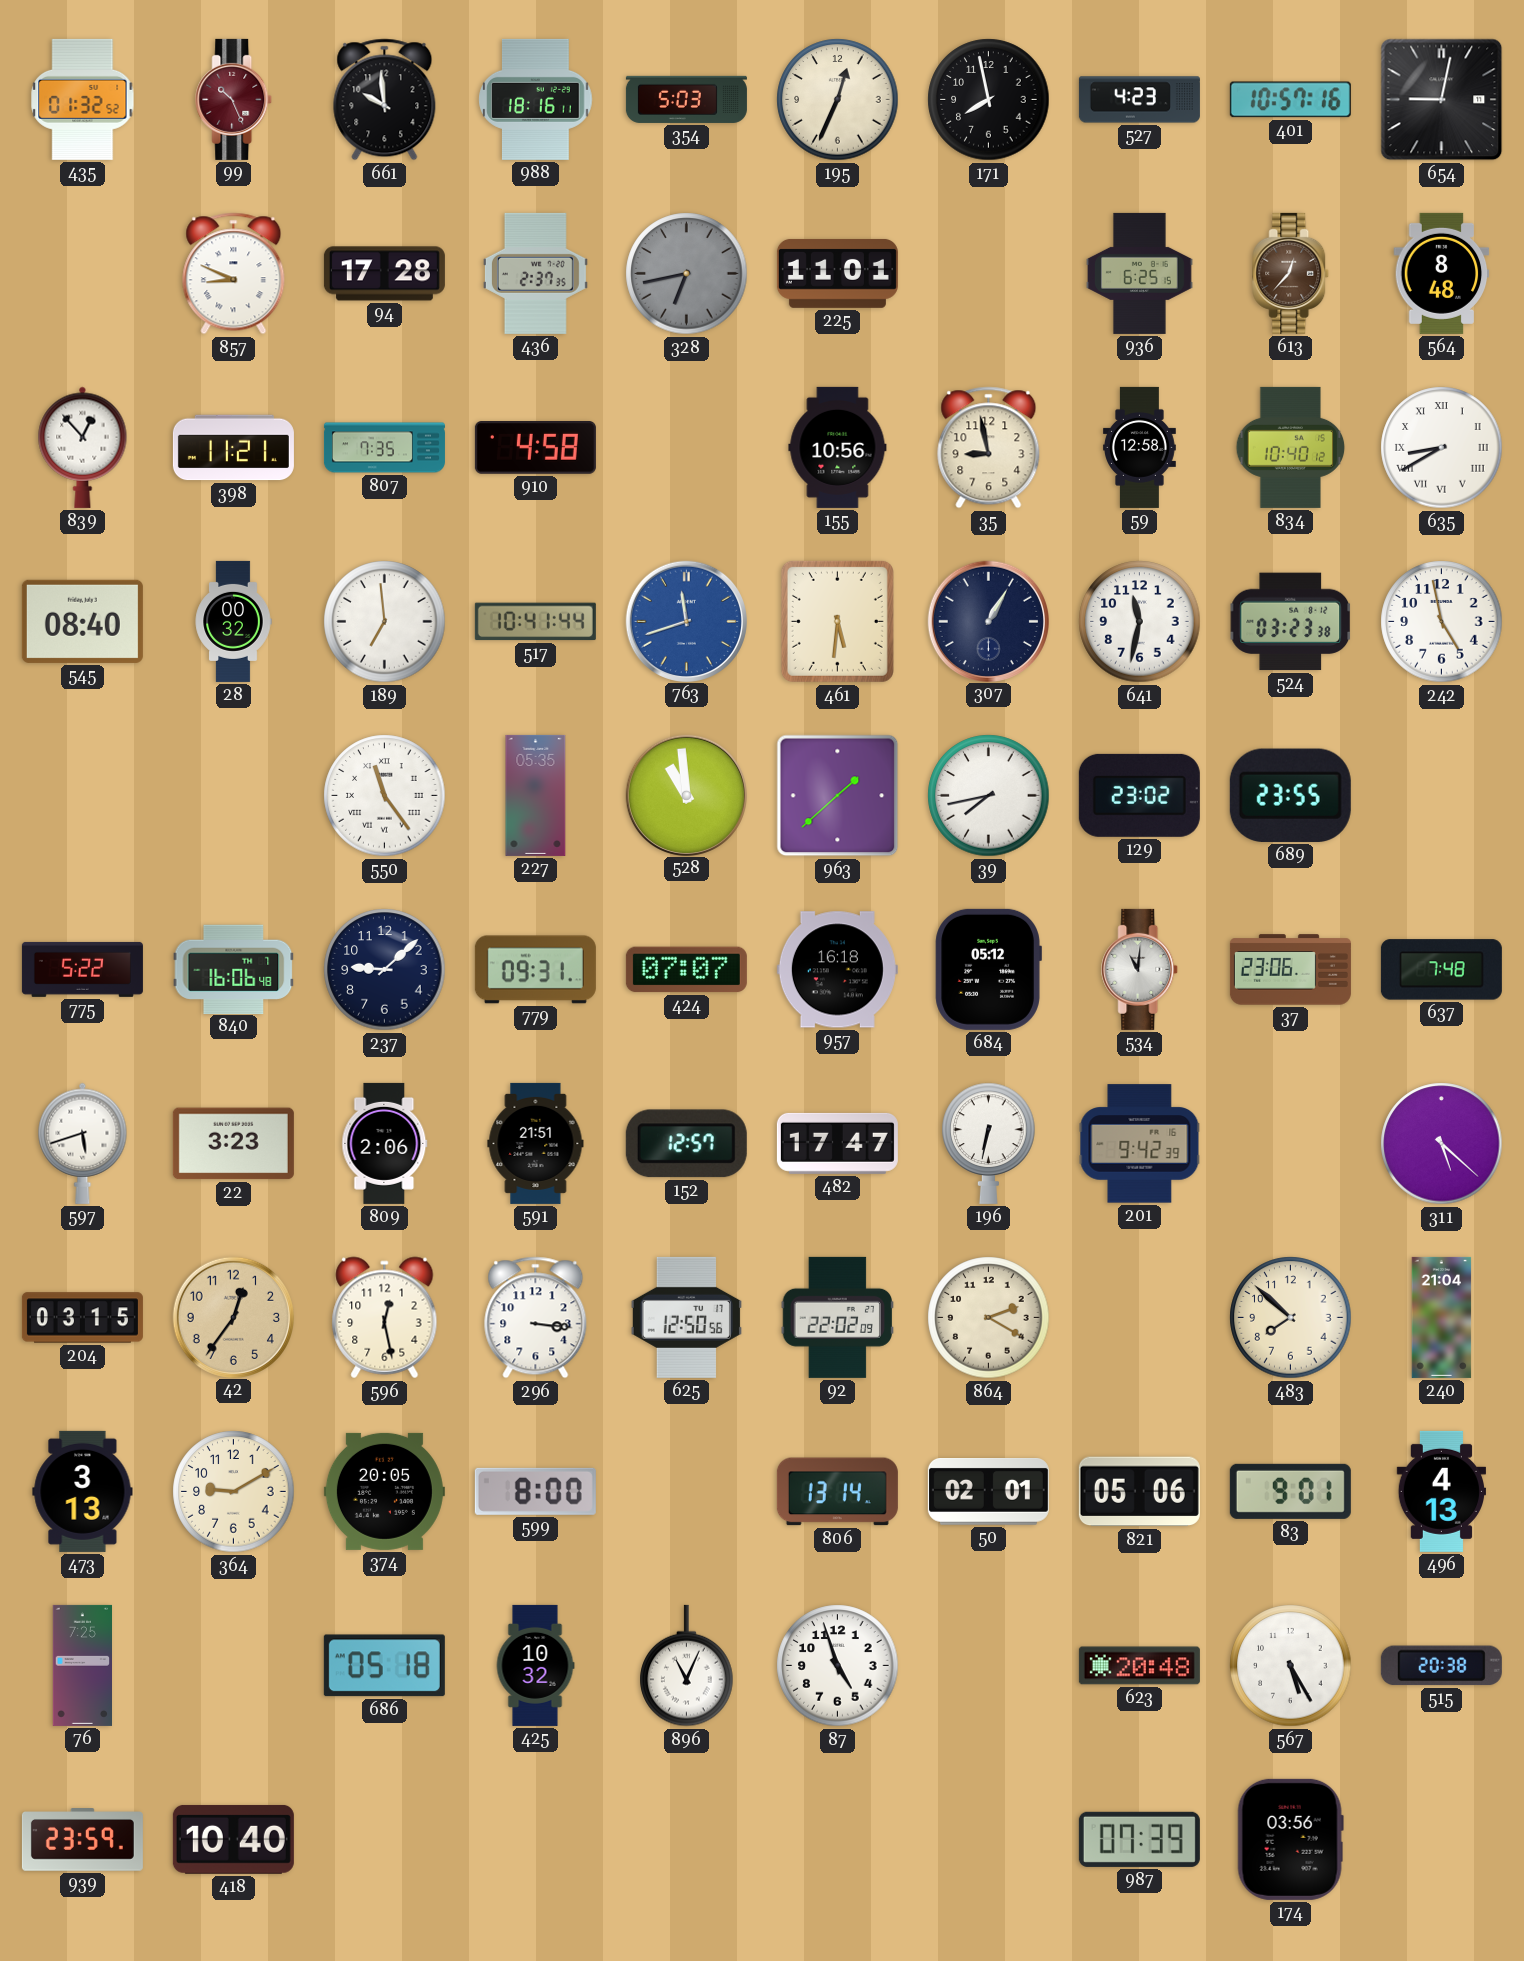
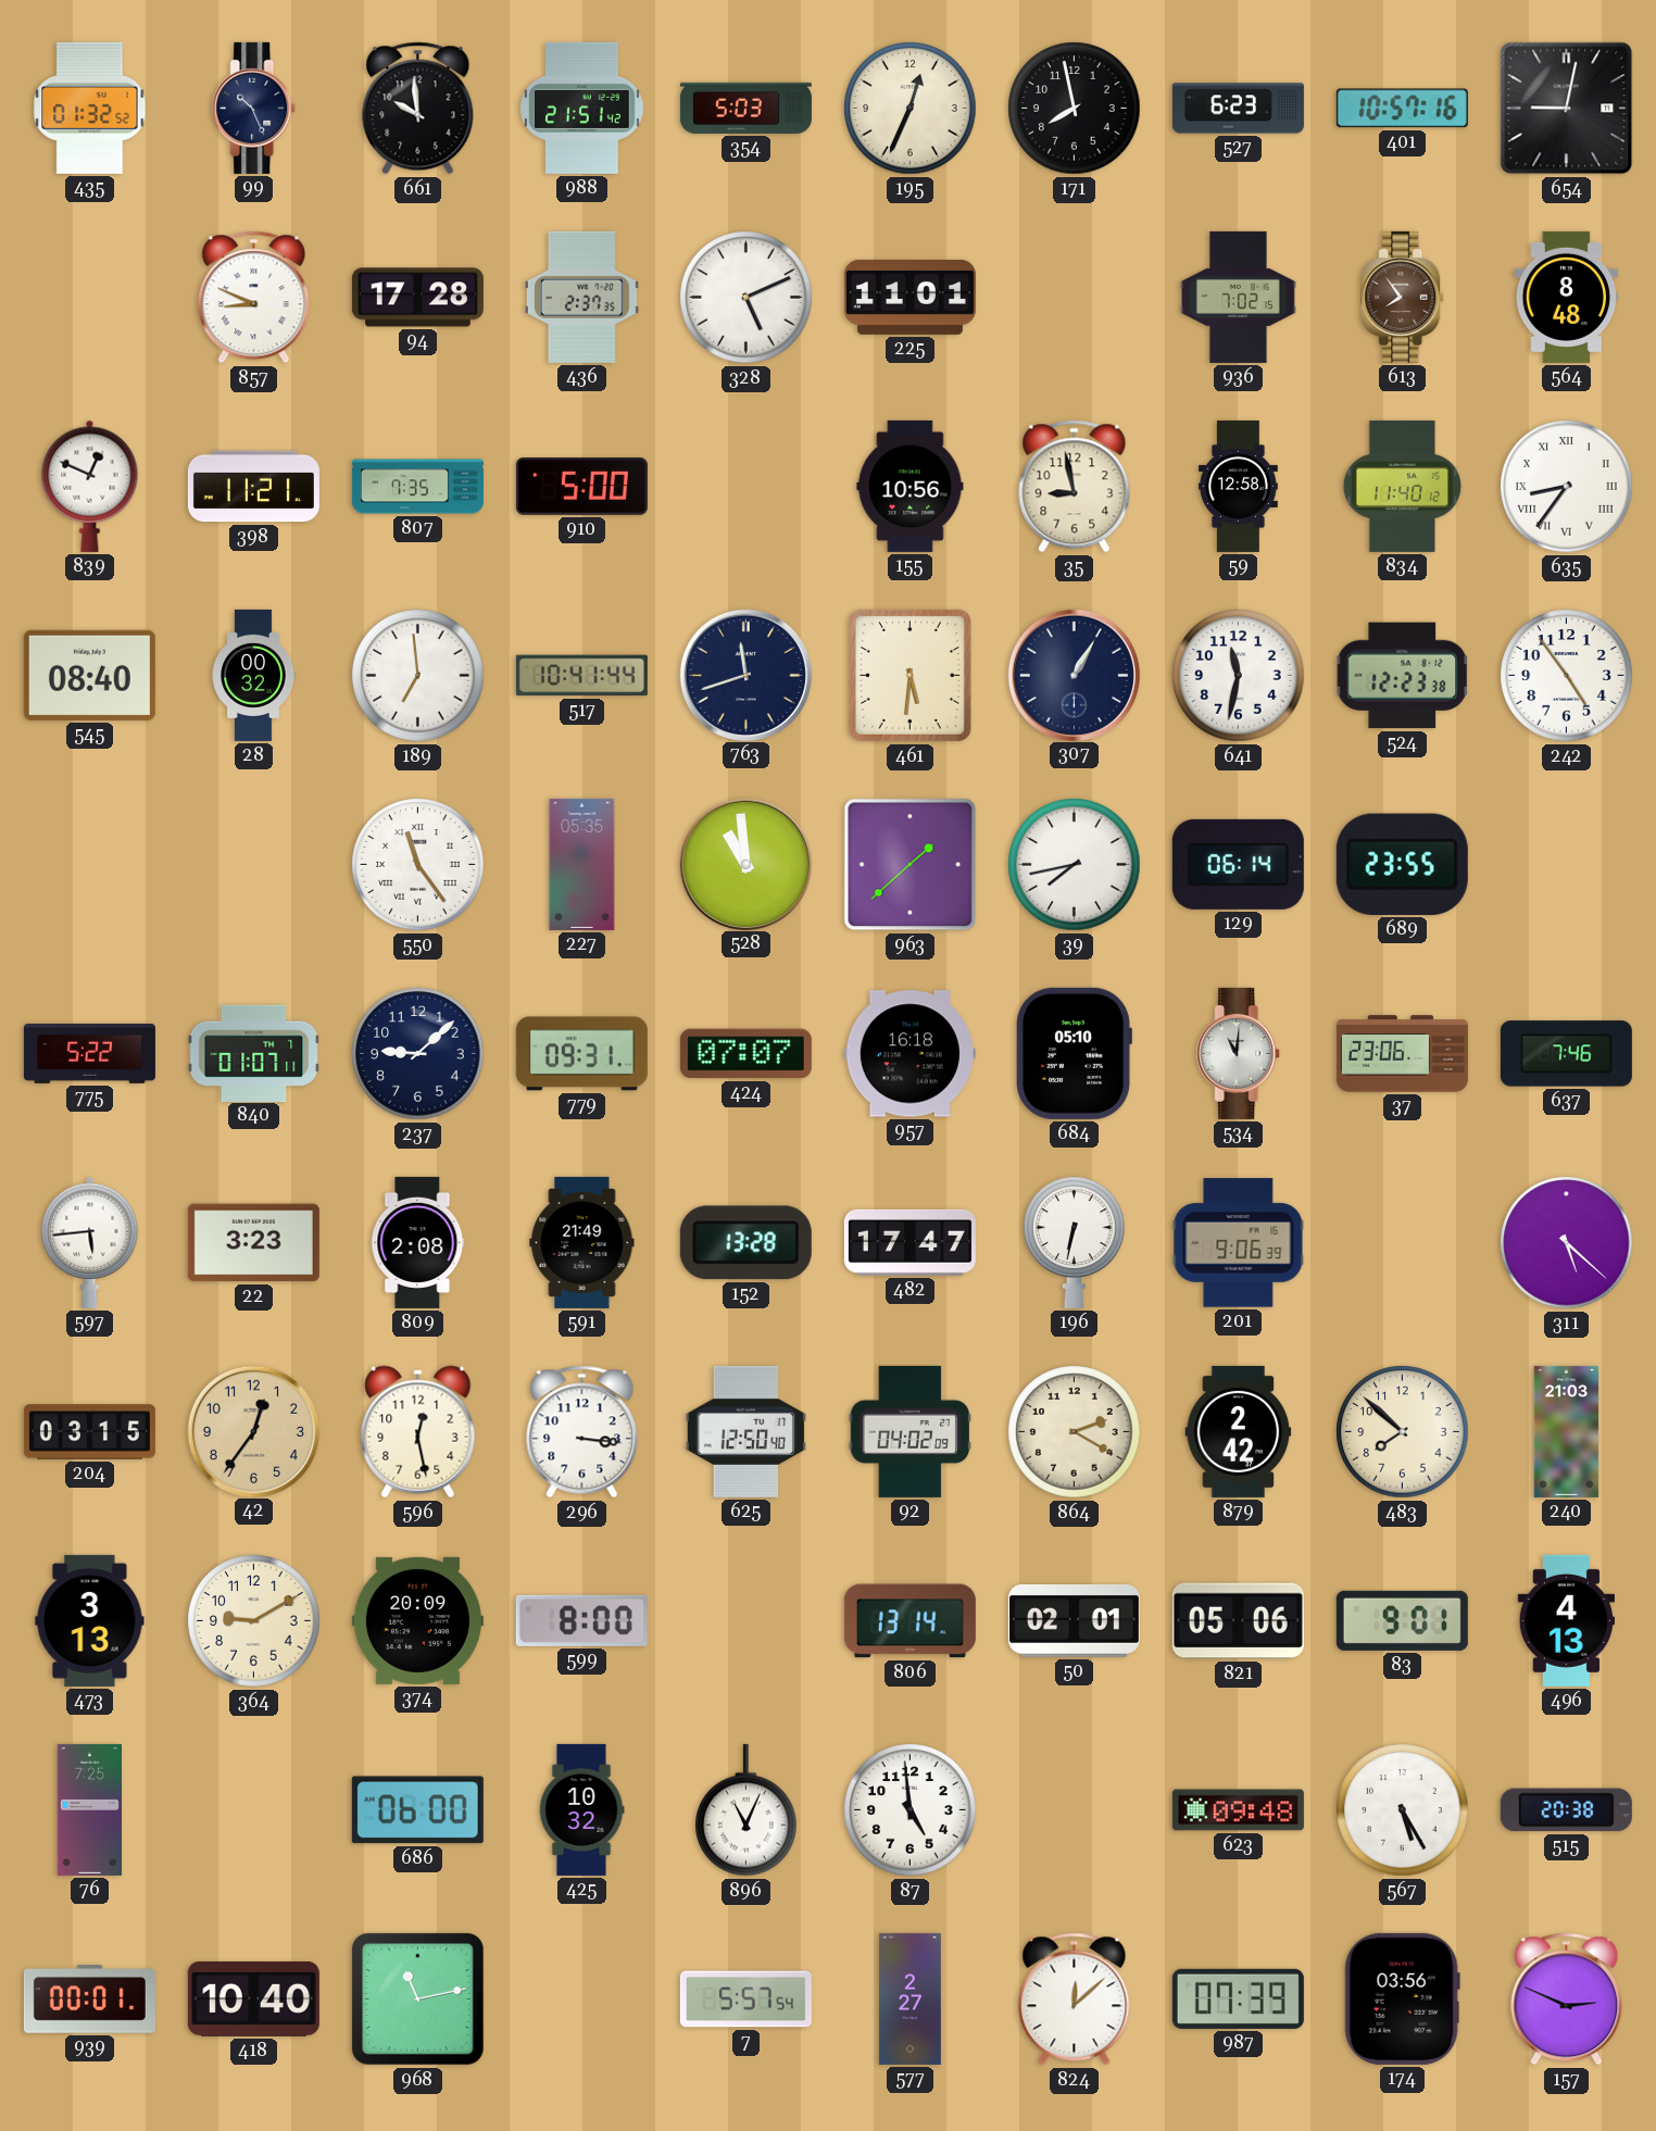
99 dial: burgundy -> navy (254, 108)
988: 18:16 -> 21:51 (582, 108)
527: 4:23 -> 6:23 (1238, 109)
328: 6:43 -> 5:11 (747, 298)
328 dial: grey -> white (747, 298)
936: 6:25 -> 7:02 (1238, 297)
613: 12:37 -> 7:54 (1403, 297)
839: 12:53 -> 12:49 (90, 486)
910: 4:58 -> 5:00 (581, 487)
834: 10:40 -> 11:40 (1403, 486)
635: 8:40 -> 8:36 (1567, 487)
763 dial: blue -> navy (745, 675)
524: 03:23 -> 12:23 (1403, 676)
242: 4:58 -> 4:54 (1567, 676)
129: 23:02 -> 06:14 (1238, 864)
840: 16:06 -> 01:07 (254, 1053)
684: 05:12 -> 05:10 (1074, 1053)
637: 7:48 -> 7:46 (1566, 1054)
597: 5:42 -> 5:44 (90, 1242)
809: 2:06 -> 2:08 (418, 1242)
591: 21:51 -> 21:49 (582, 1242)
152: 12:57 -> 13:28 (745, 1243)
201: 9:42 -> 9:06 (1239, 1243)
625: 12:50:56 -> 12:50:40 (745, 1431)
92: 22:02 -> 04:02 (911, 1431)
879: none -> 2:42 (1239, 1431)
240: 21:04 -> 21:03 (1567, 1431)
374: 20:05 -> 20:09 (417, 1620)
686: 05:18 -> 06:00 (417, 1810)
87: 4:57 -> 4:59 (911, 1810)
623: 20:48 -> 09:48 (1238, 1810)
939: 23:59 -> 00:01 (89, 2000)
968: none -> 11:13 (417, 1998)
7: none -> 5:57 (745, 2000)
577: none -> 2:27 (909, 1998)
824: none -> 12:08 (1075, 2000)
157: none -> 2:49 (1567, 2000)
